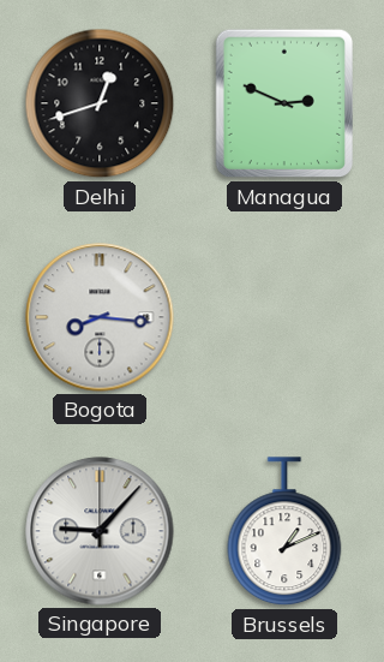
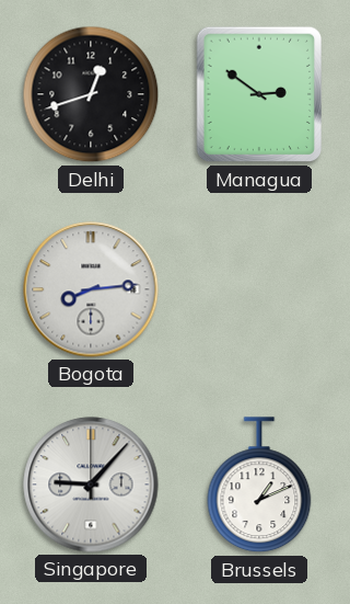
Managua: 2:49 -> 2:51 (258, 94)
Bogota: 8:16 -> 8:14 (91, 289)
